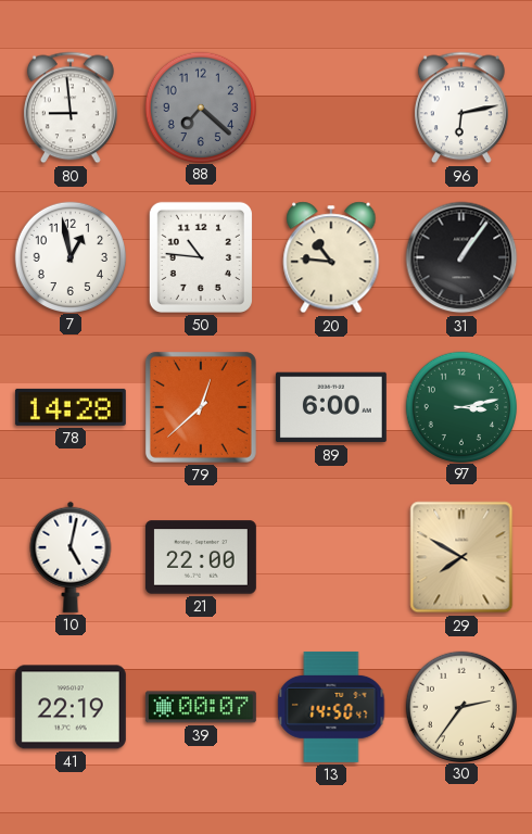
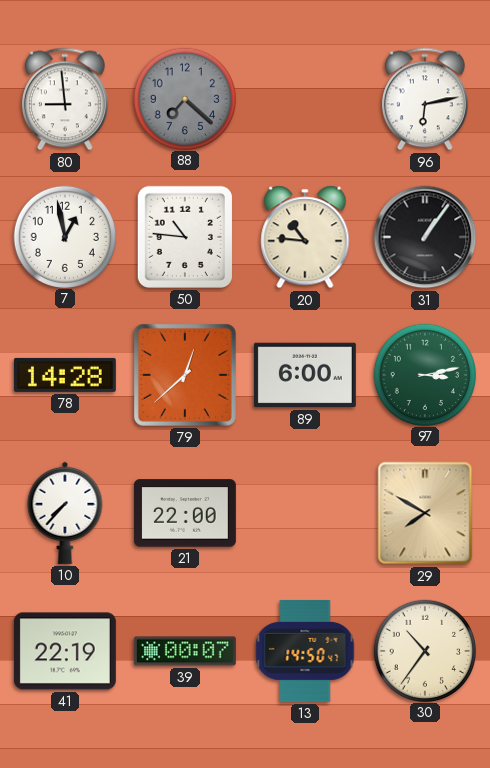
10: 5:02 -> 7:37 (65, 513)
30: 2:36 -> 10:36 (424, 650)
